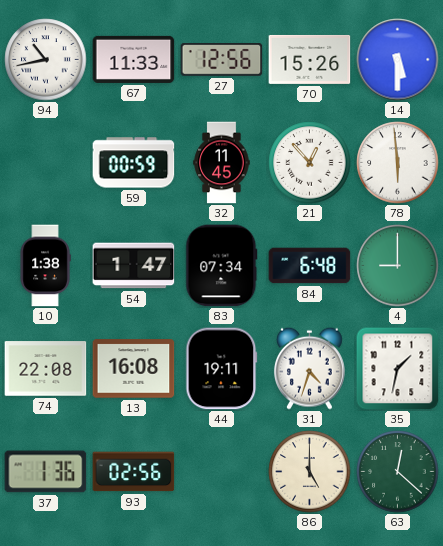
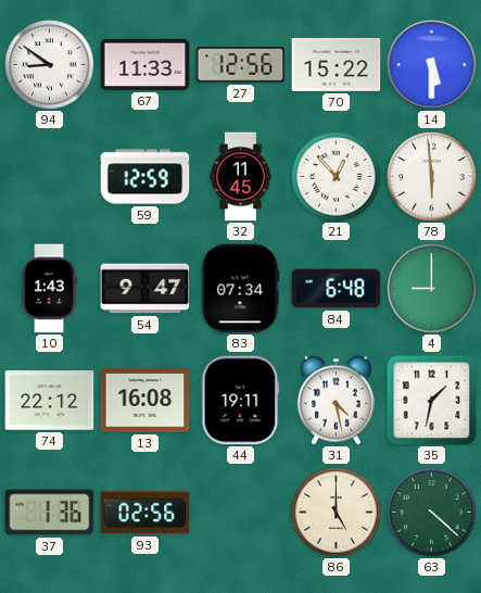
94: 10:43 -> 8:51 (50, 65)
70: 15:26 -> 15:22 (337, 64)
59: 00:59 -> 12:59 (145, 177)
10: 1:38 -> 1:43 (49, 289)
54: 1:47 -> 9:47 (145, 289)
74: 22:08 -> 22:12 (50, 401)
31: 4:33 -> 4:28 (337, 400)
63: 12:22 -> 4:22 (432, 513)
